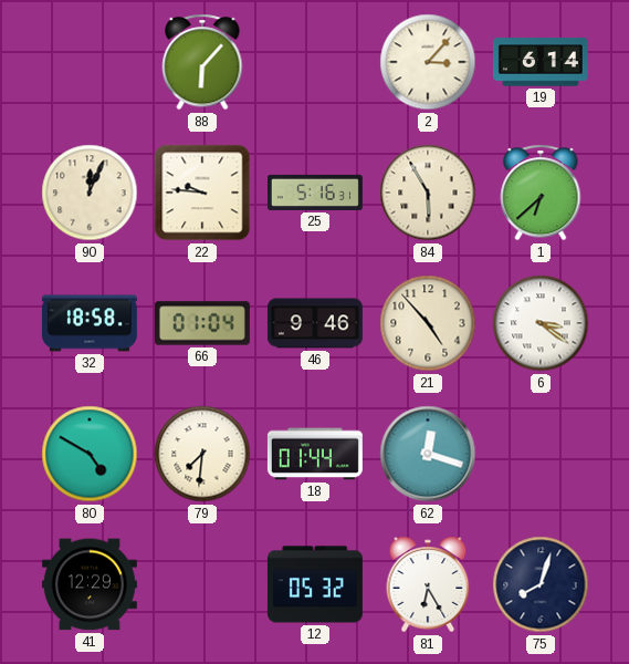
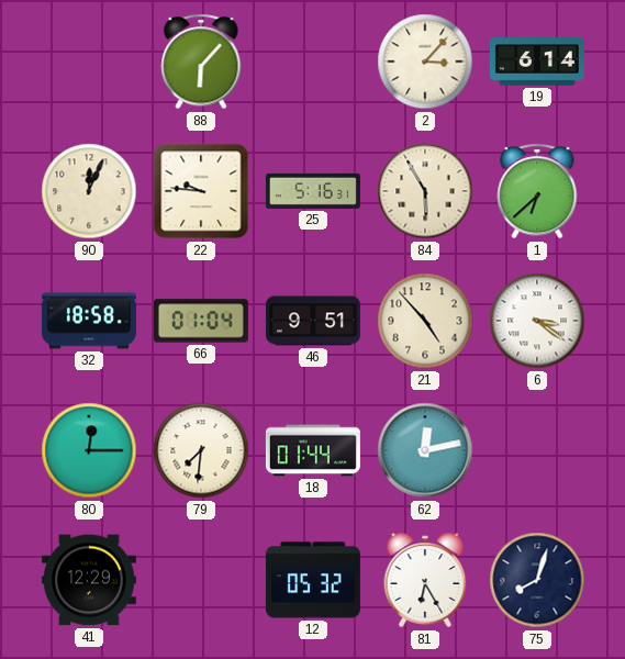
46: 9:46 -> 9:51 (313, 321)
80: 4:50 -> 12:15 (89, 450)
62: 12:18 -> 12:13 (425, 450)
